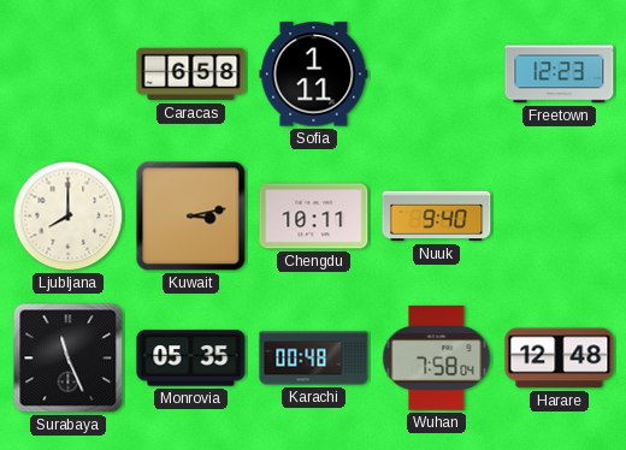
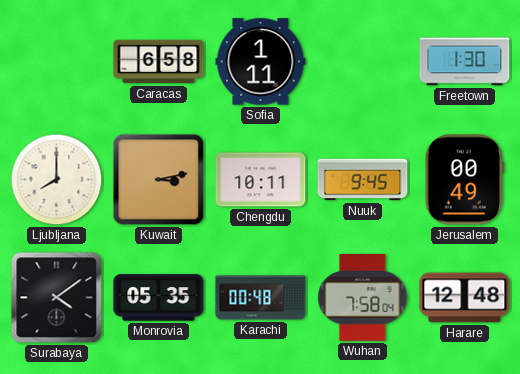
Freetown: 12:23 -> 1:30 (465, 62)
Nuuk: 9:40 -> 9:45 (363, 180)
Jerusalem: none -> 00:49 (464, 180)
Surabaya: 11:26 -> 4:09 (57, 298)
